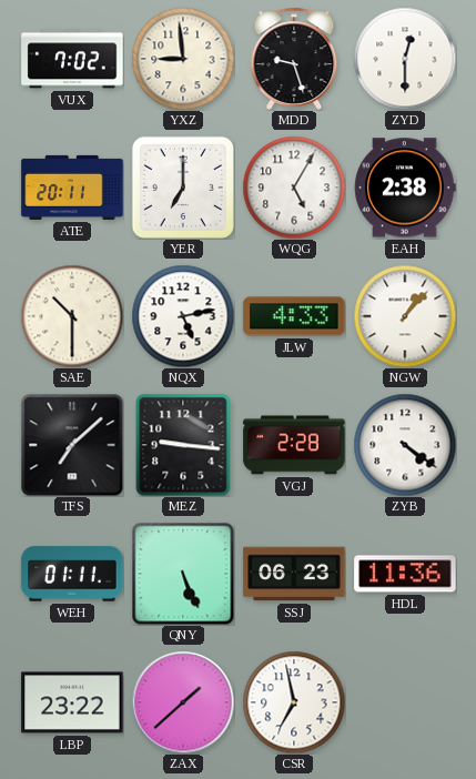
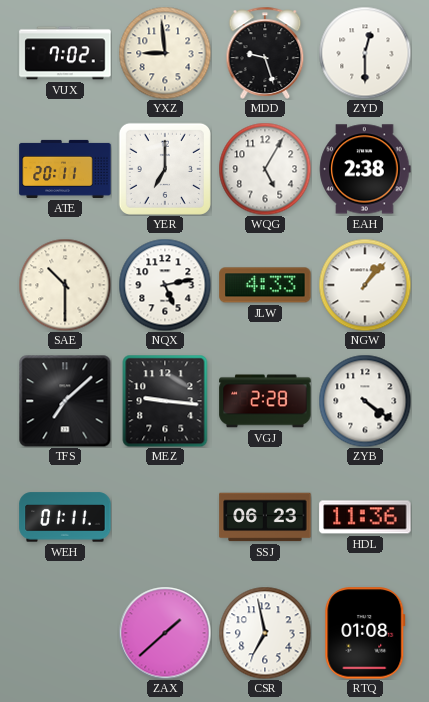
QNY: 5:26 -> none (183, 574)
LBP: 23:22 -> none (72, 702)
RTQ: none -> 01:08 (365, 633)
